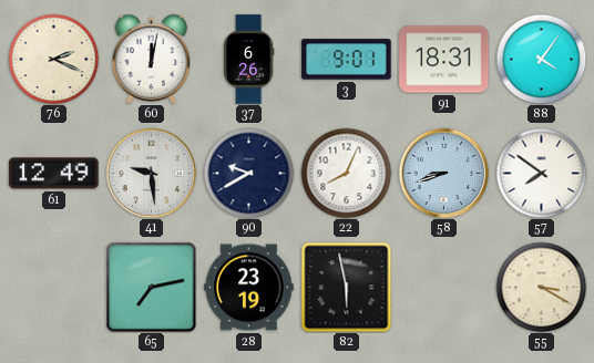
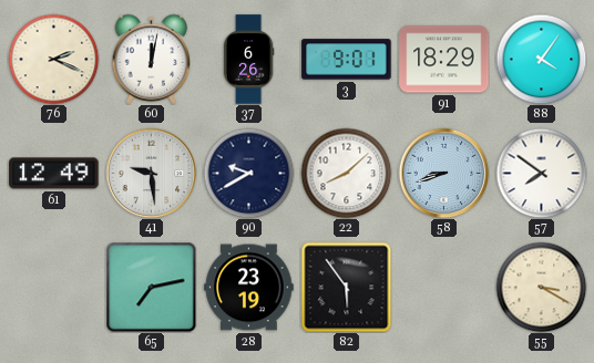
91: 18:31 -> 18:29 (444, 60)
22: 8:04 -> 8:08 (346, 173)
82: 5:58 -> 5:54 (346, 287)
